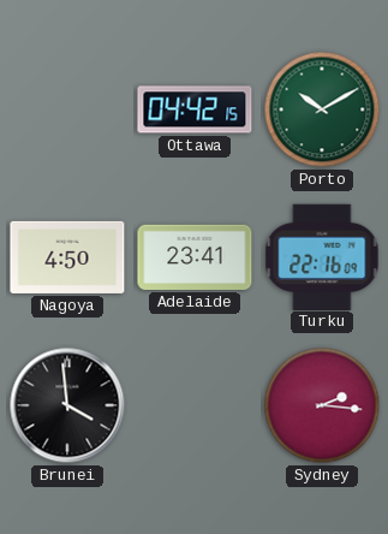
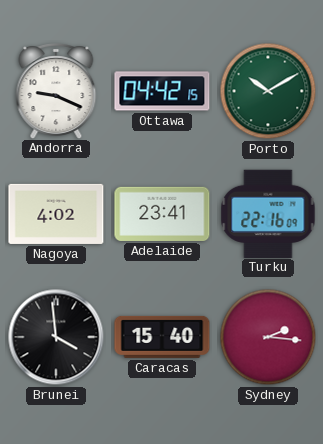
Andorra: none -> 9:19 (56, 91)
Nagoya: 4:50 -> 4:02 (56, 214)
Caracas: none -> 15:40 (162, 337)
